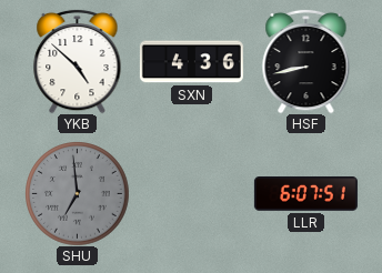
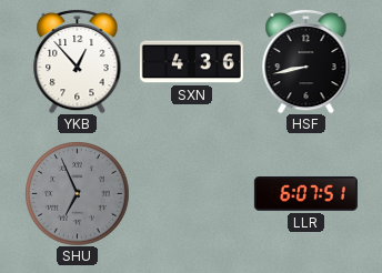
YKB: 4:52 -> 12:53 (78, 61)
SHU: 6:59 -> 6:56 (77, 193)
